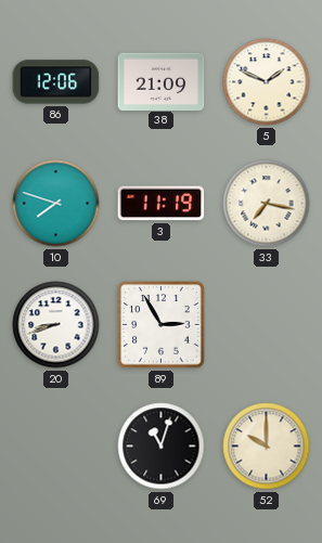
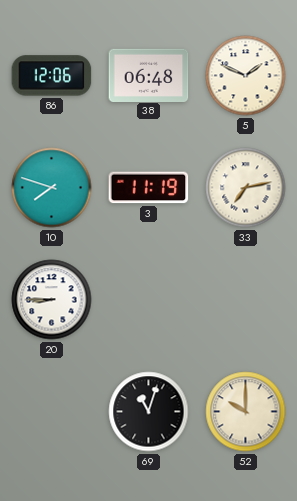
38: 21:09 -> 06:48 (149, 75)
33: 7:17 -> 7:13 (246, 188)
20: 8:42 -> 8:45 (52, 300)
89: 2:55 -> none (162, 325)
